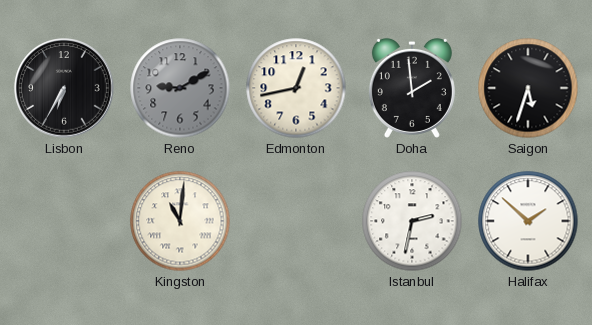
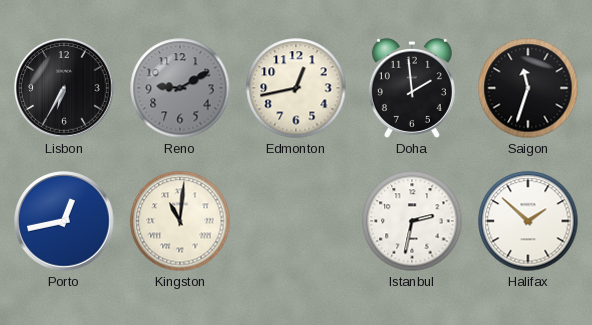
Saigon: 5:33 -> 11:33 (528, 88)
Porto: none -> 12:43 (64, 221)
